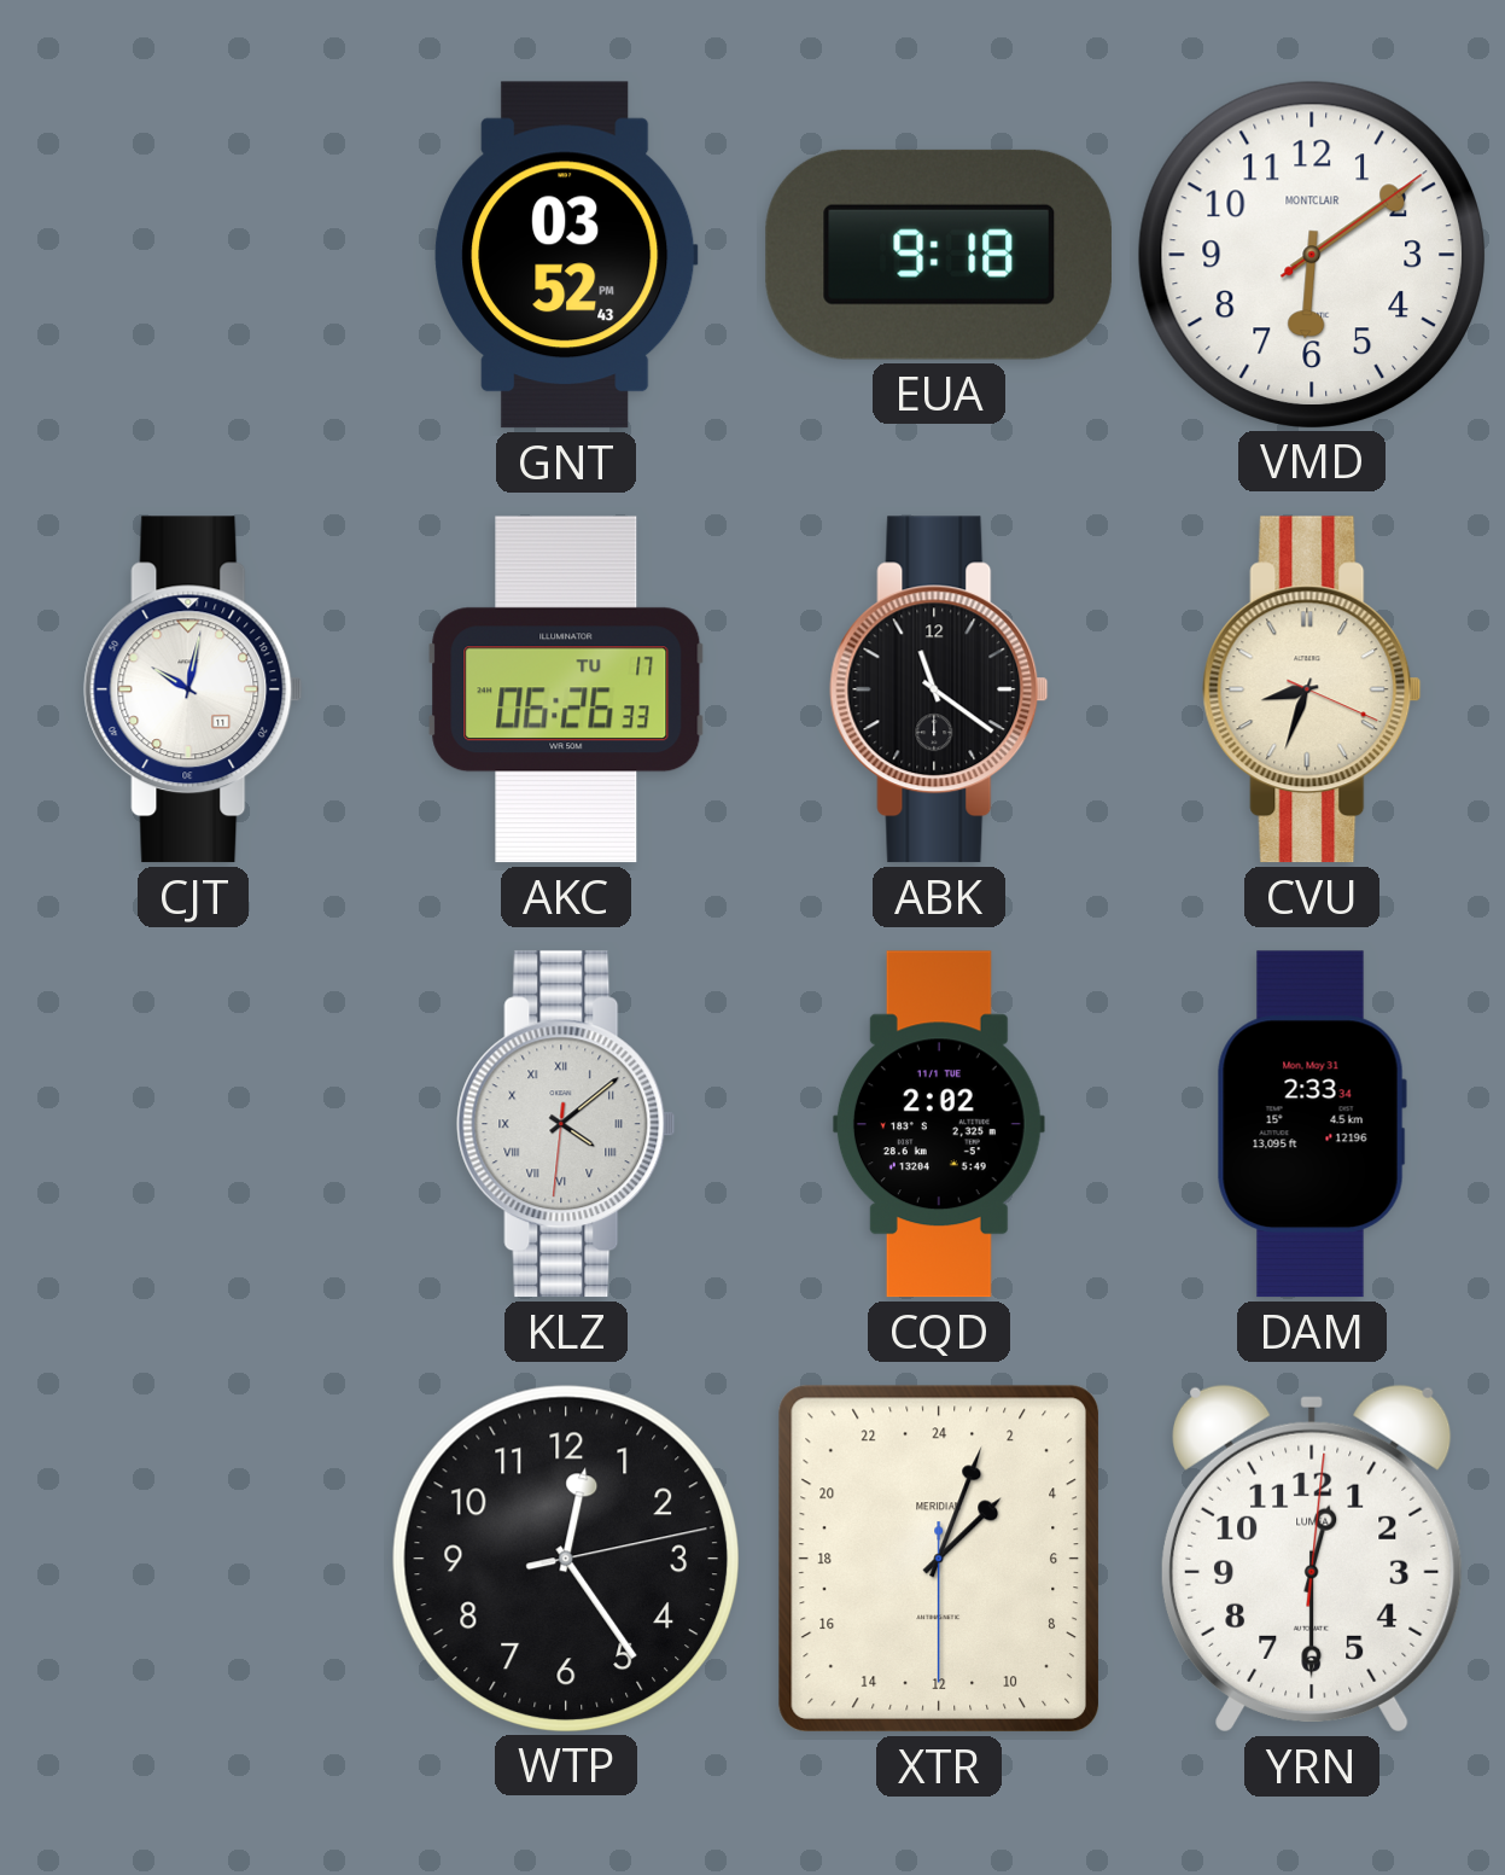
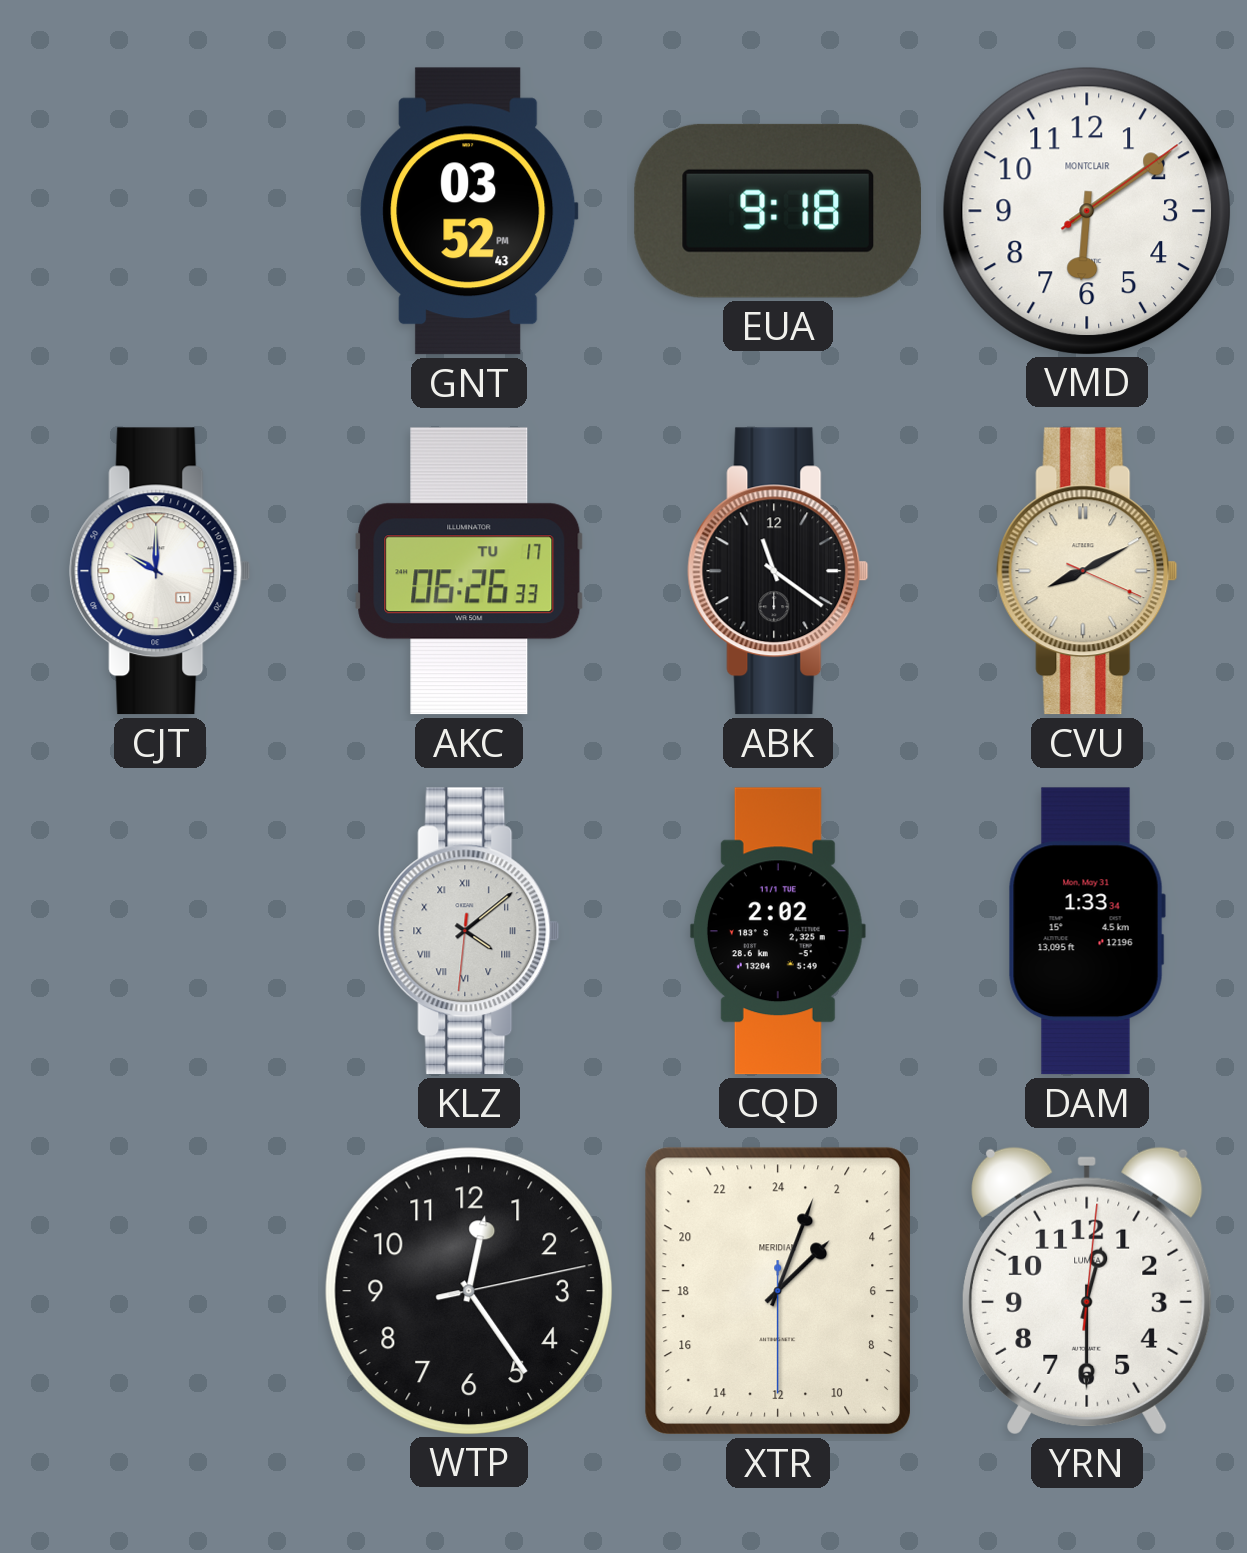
CJT: 10:02 -> 10:00 (160, 571)
CVU: 8:33 -> 8:10 (1087, 571)
DAM: 2:33 -> 1:33 (1087, 931)
